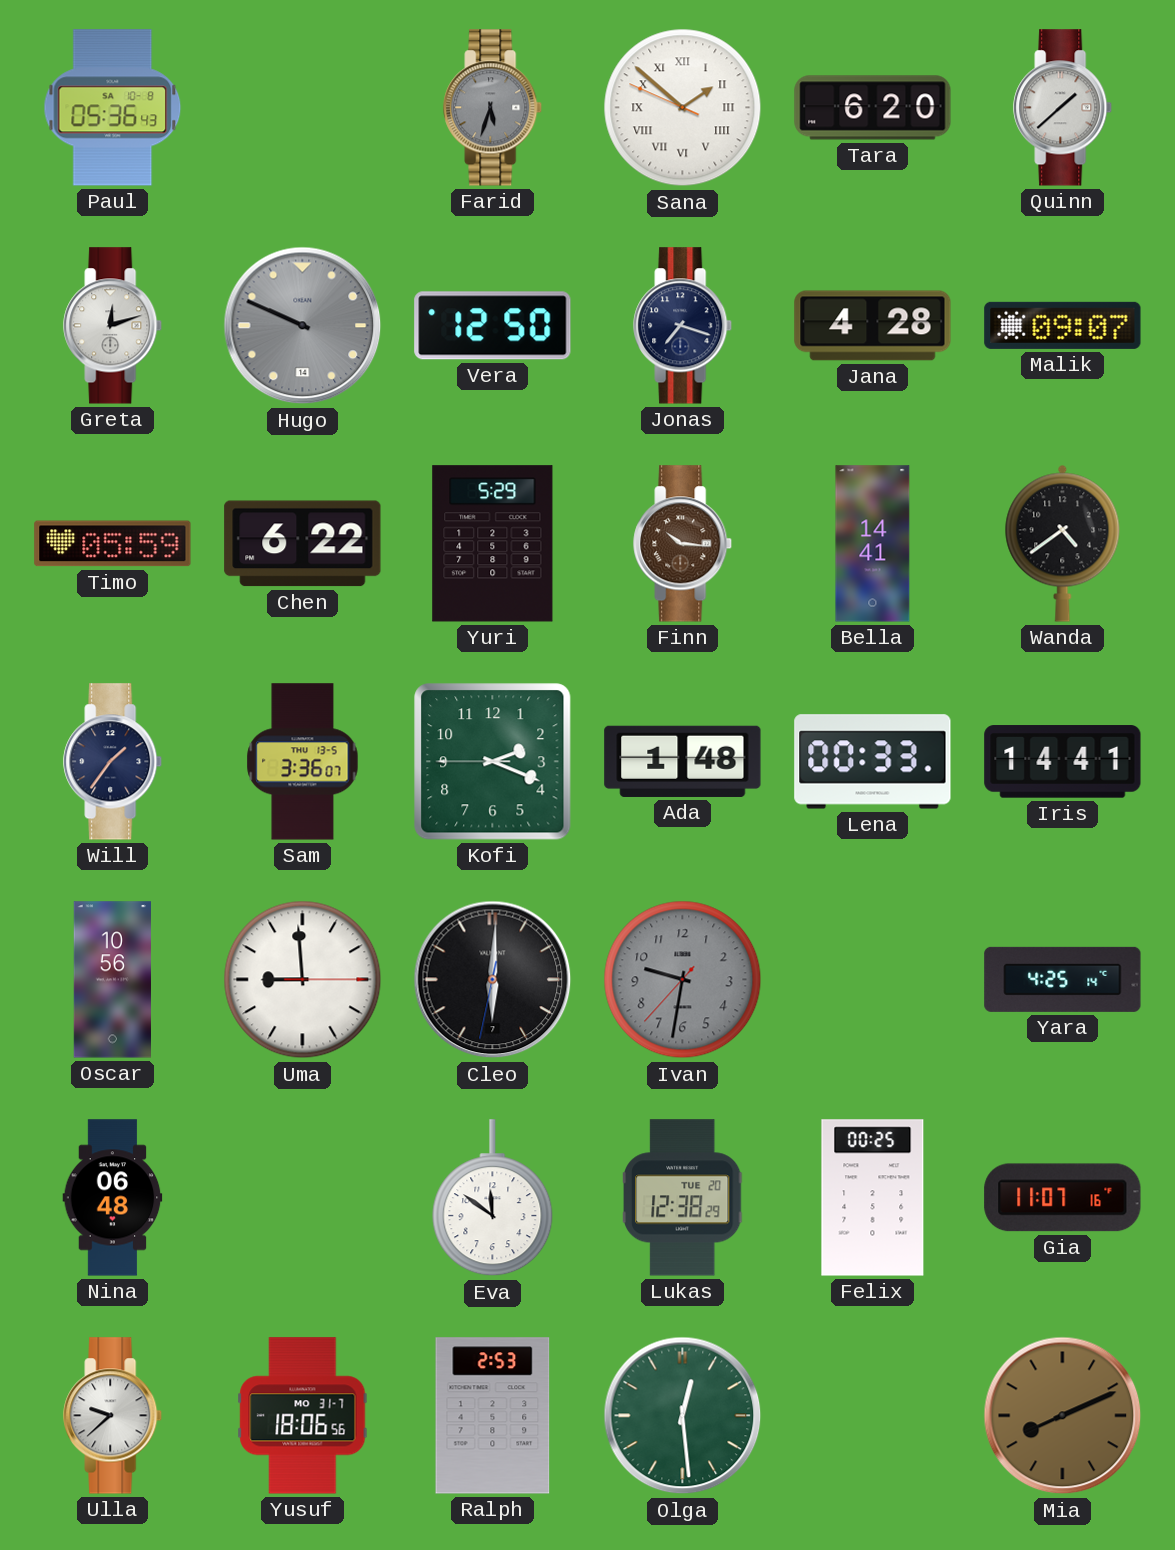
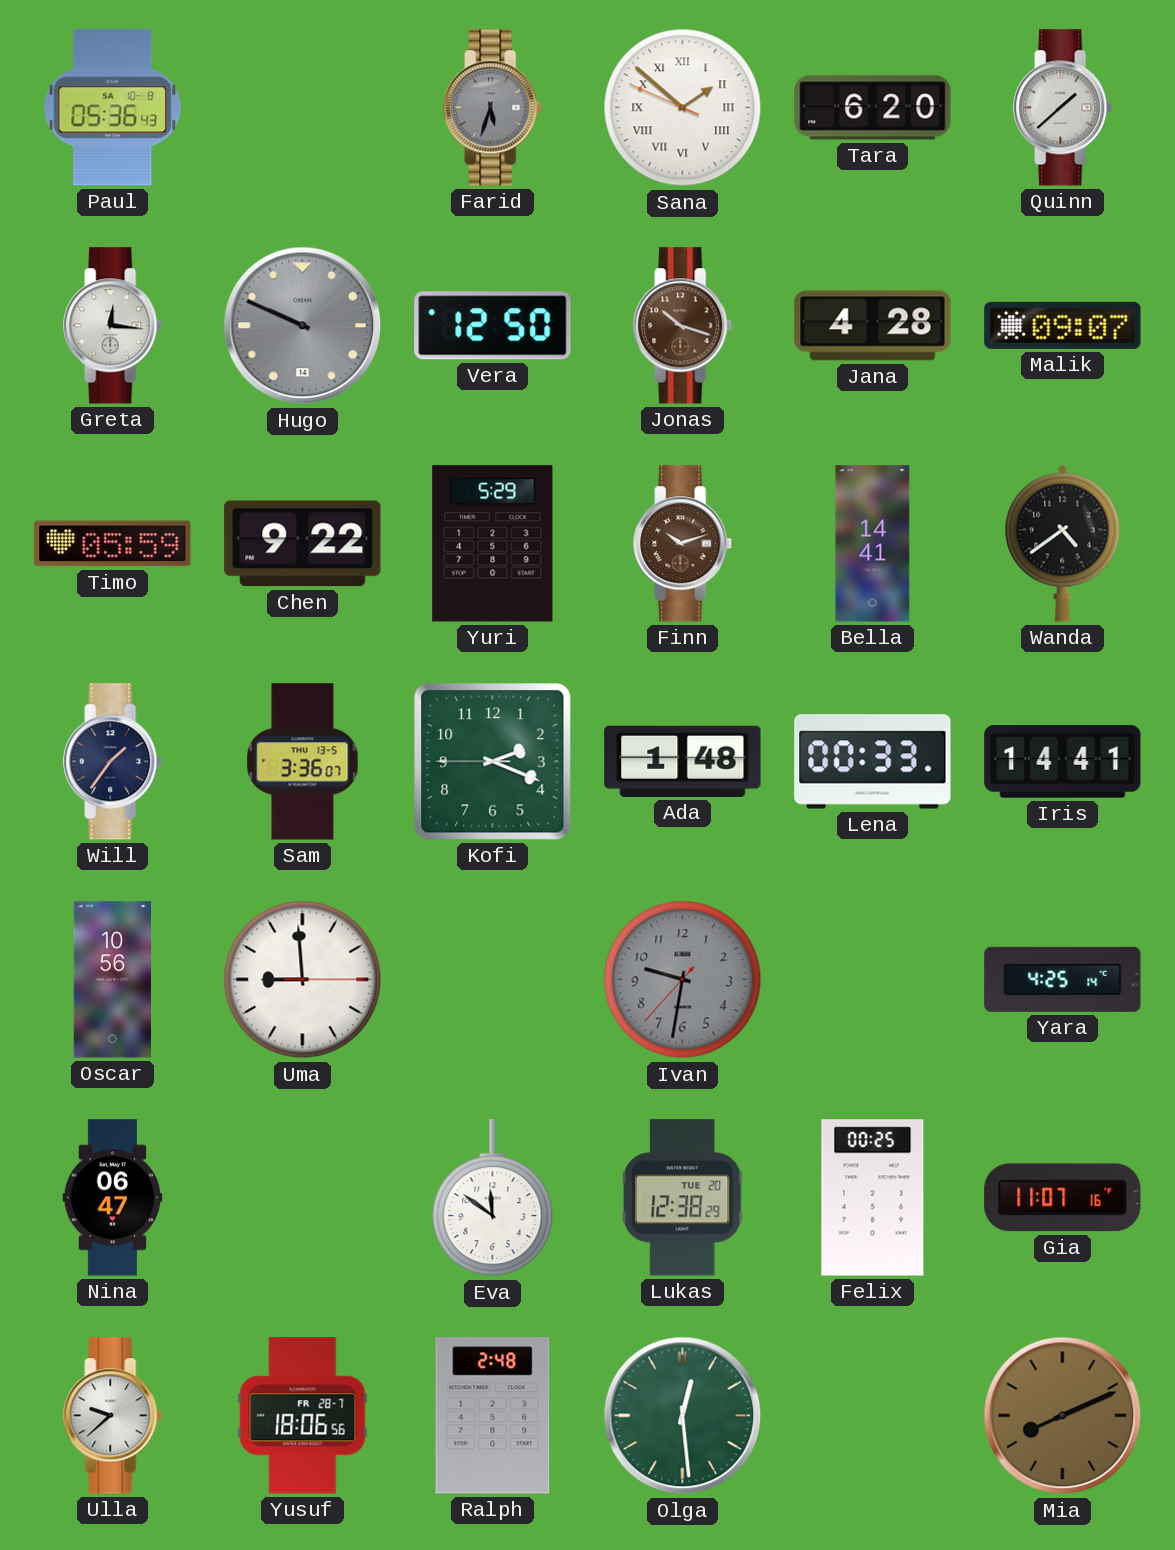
Greta: 12:12 -> 12:16 (113, 326)
Jonas: 7:18 -> 10:18 (683, 326)
Jonas dial: navy -> brown (683, 326)
Chen: 6:22 -> 9:22 (303, 544)
Finn: 10:16 -> 10:12 (683, 544)
Cleo: 6:00 -> none (493, 980)
Nina: 06:48 -> 06:47 (113, 1198)
Yusuf date: MO 31-7 -> FR 28-7 (303, 1416)
Ralph: 2:53 -> 2:48 (493, 1416)
